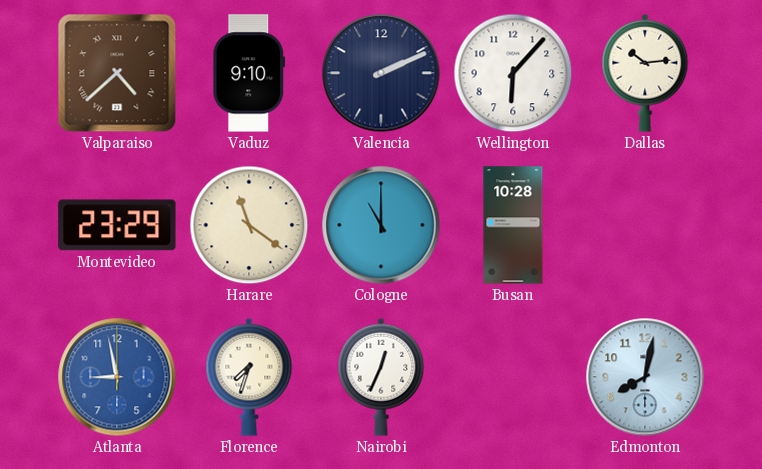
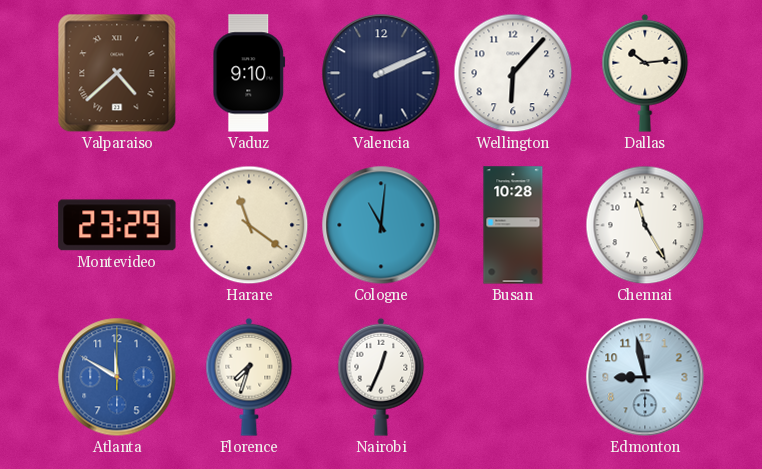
Cologne: 11:00 -> 11:01 (381, 225)
Chennai: none -> 11:25 (645, 225)
Atlanta: 8:58 -> 11:50 (117, 377)
Edmonton: 8:02 -> 8:58 (645, 377)
